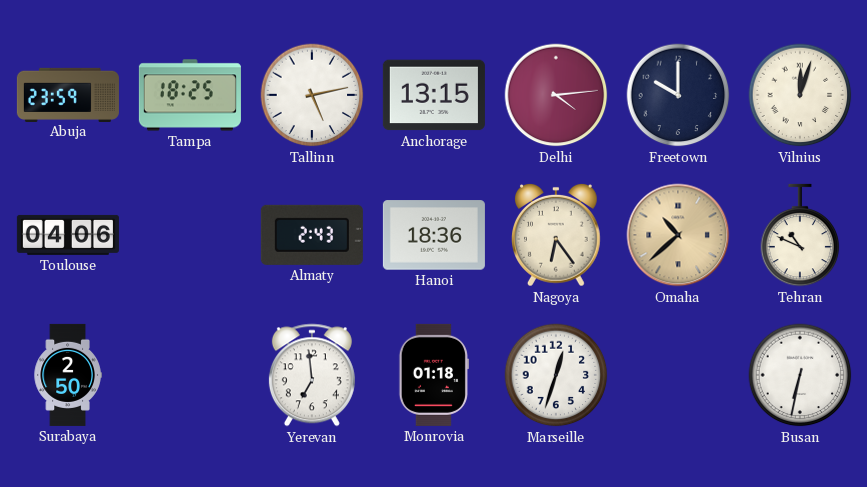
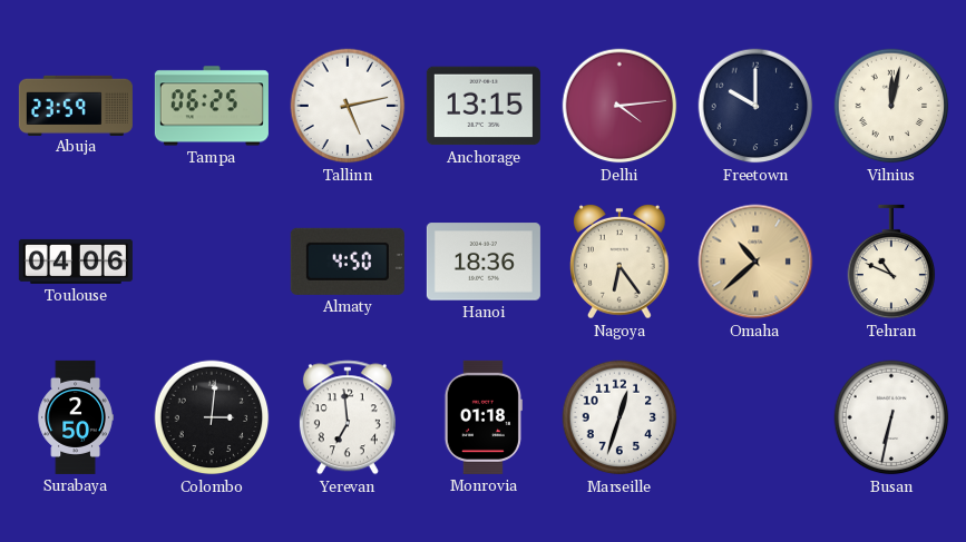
Tampa: 18:25 -> 06:25 (212, 106)
Vilnius: 12:03 -> 12:02 (891, 106)
Almaty: 2:43 -> 4:50 (348, 262)
Colombo: none -> 3:01 (212, 417)
